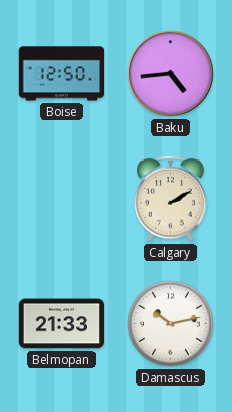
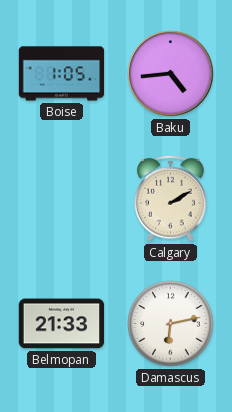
Boise: 12:50 -> 1:05 (62, 74)
Damascus: 10:13 -> 6:13 (171, 324)
